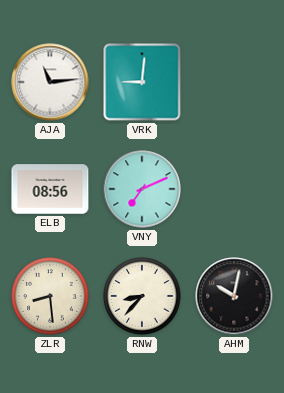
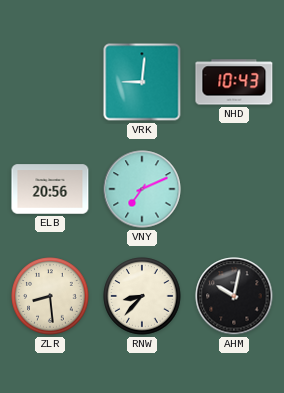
AJA: 11:14 -> none (50, 82)
NHD: none -> 10:43 (234, 82)
ELB: 08:56 -> 20:56 (50, 189)
